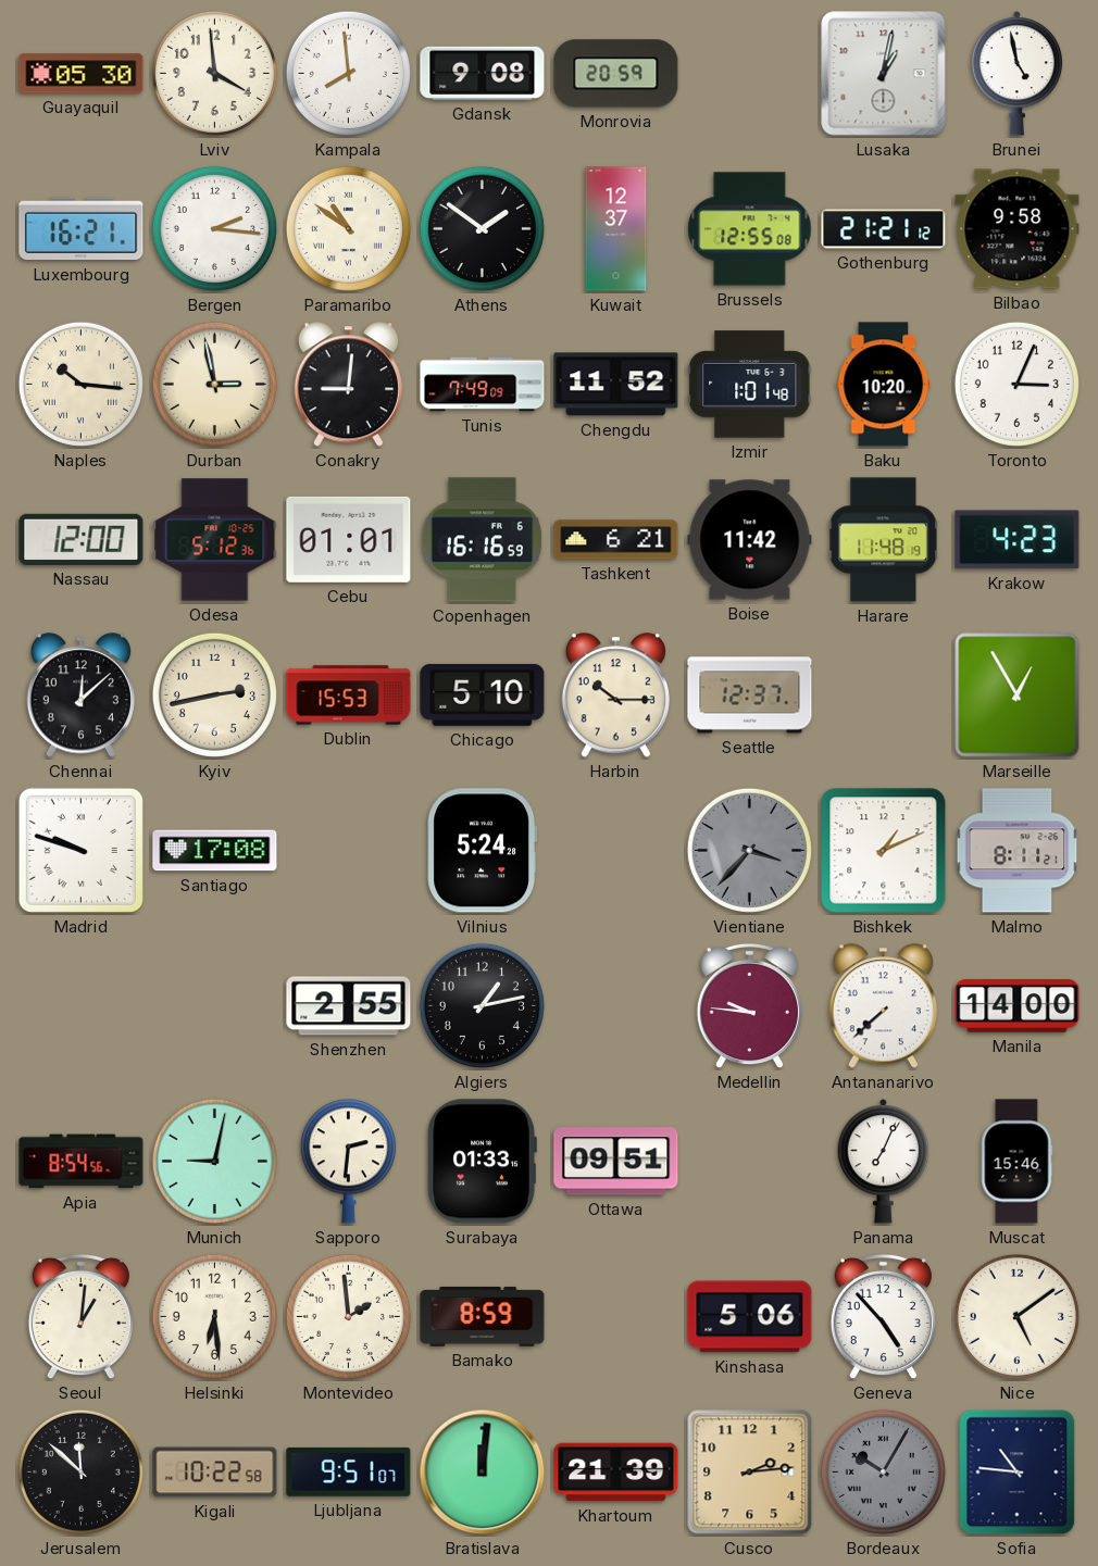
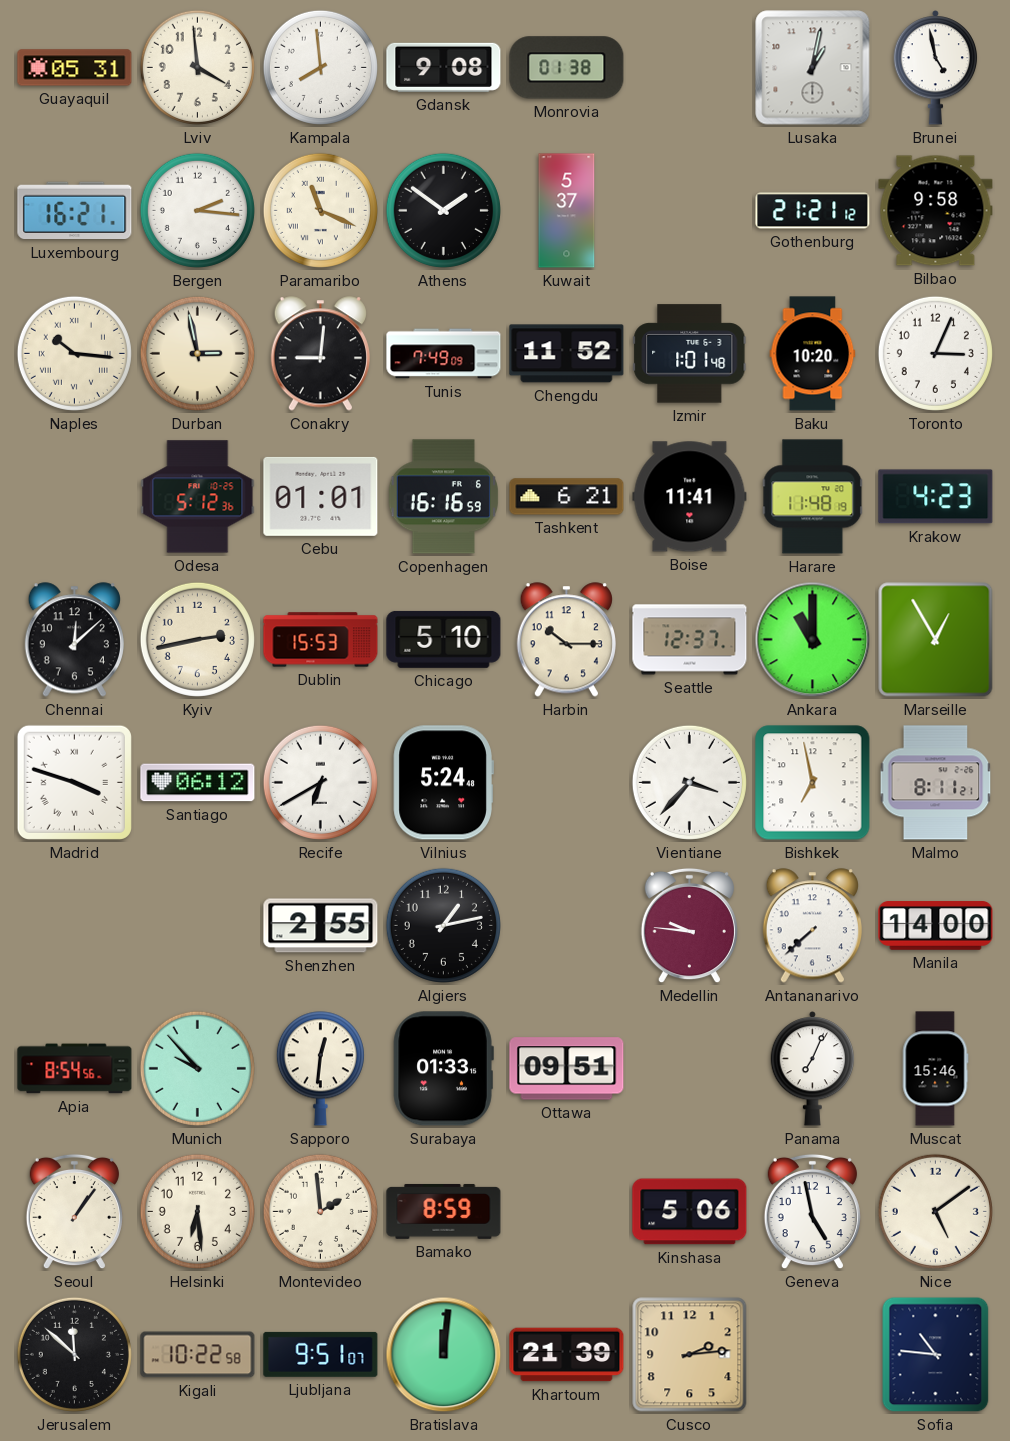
Guayaquil: 05:30 -> 05:31 (75, 68)
Monrovia: 20:59 -> 01:38 (567, 68)
Paramaribo: 10:51 -> 11:19 (320, 210)
Kuwait: 12:37 -> 5:37 (567, 211)
Brussels: 12:55 -> none (750, 229)
Nassau: 12:00 -> none (82, 539)
Boise: 11:42 -> 11:41 (690, 497)
Ankara: none -> 11:00 (813, 640)
Madrid: 9:48 -> 3:48 (74, 782)
Santiago: 17:08 -> 06:12 (198, 783)
Recife: none -> 6:40 (320, 782)
Vilnius: 5:24:28 -> 5:24:48 (443, 783)
Vientiane dial: grey -> white (689, 782)
Bishkek: 1:11 -> 6:58 (813, 783)
Munich: 9:02 -> 9:53 (197, 1068)
Sapporo: 2:31 -> 12:31 (320, 1069)
Seoul: 1:01 -> 1:06 (74, 1212)
Geneva: 4:53 -> 4:58 (812, 1212)
Bordeaux: 10:05 -> none (883, 1471)
